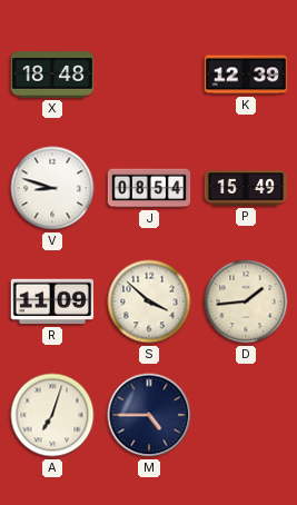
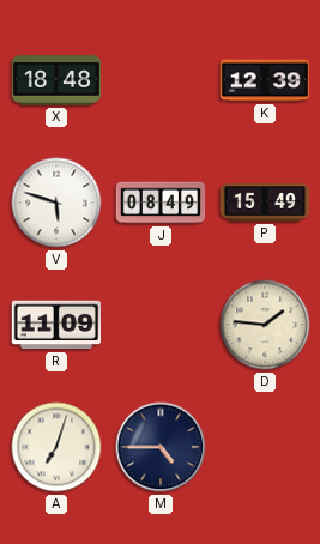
V: 8:48 -> 5:48 (56, 203)
J: 08:54 -> 08:49 (161, 203)
S: 3:52 -> none (149, 301)
D: 1:44 -> 1:46 (265, 325)
